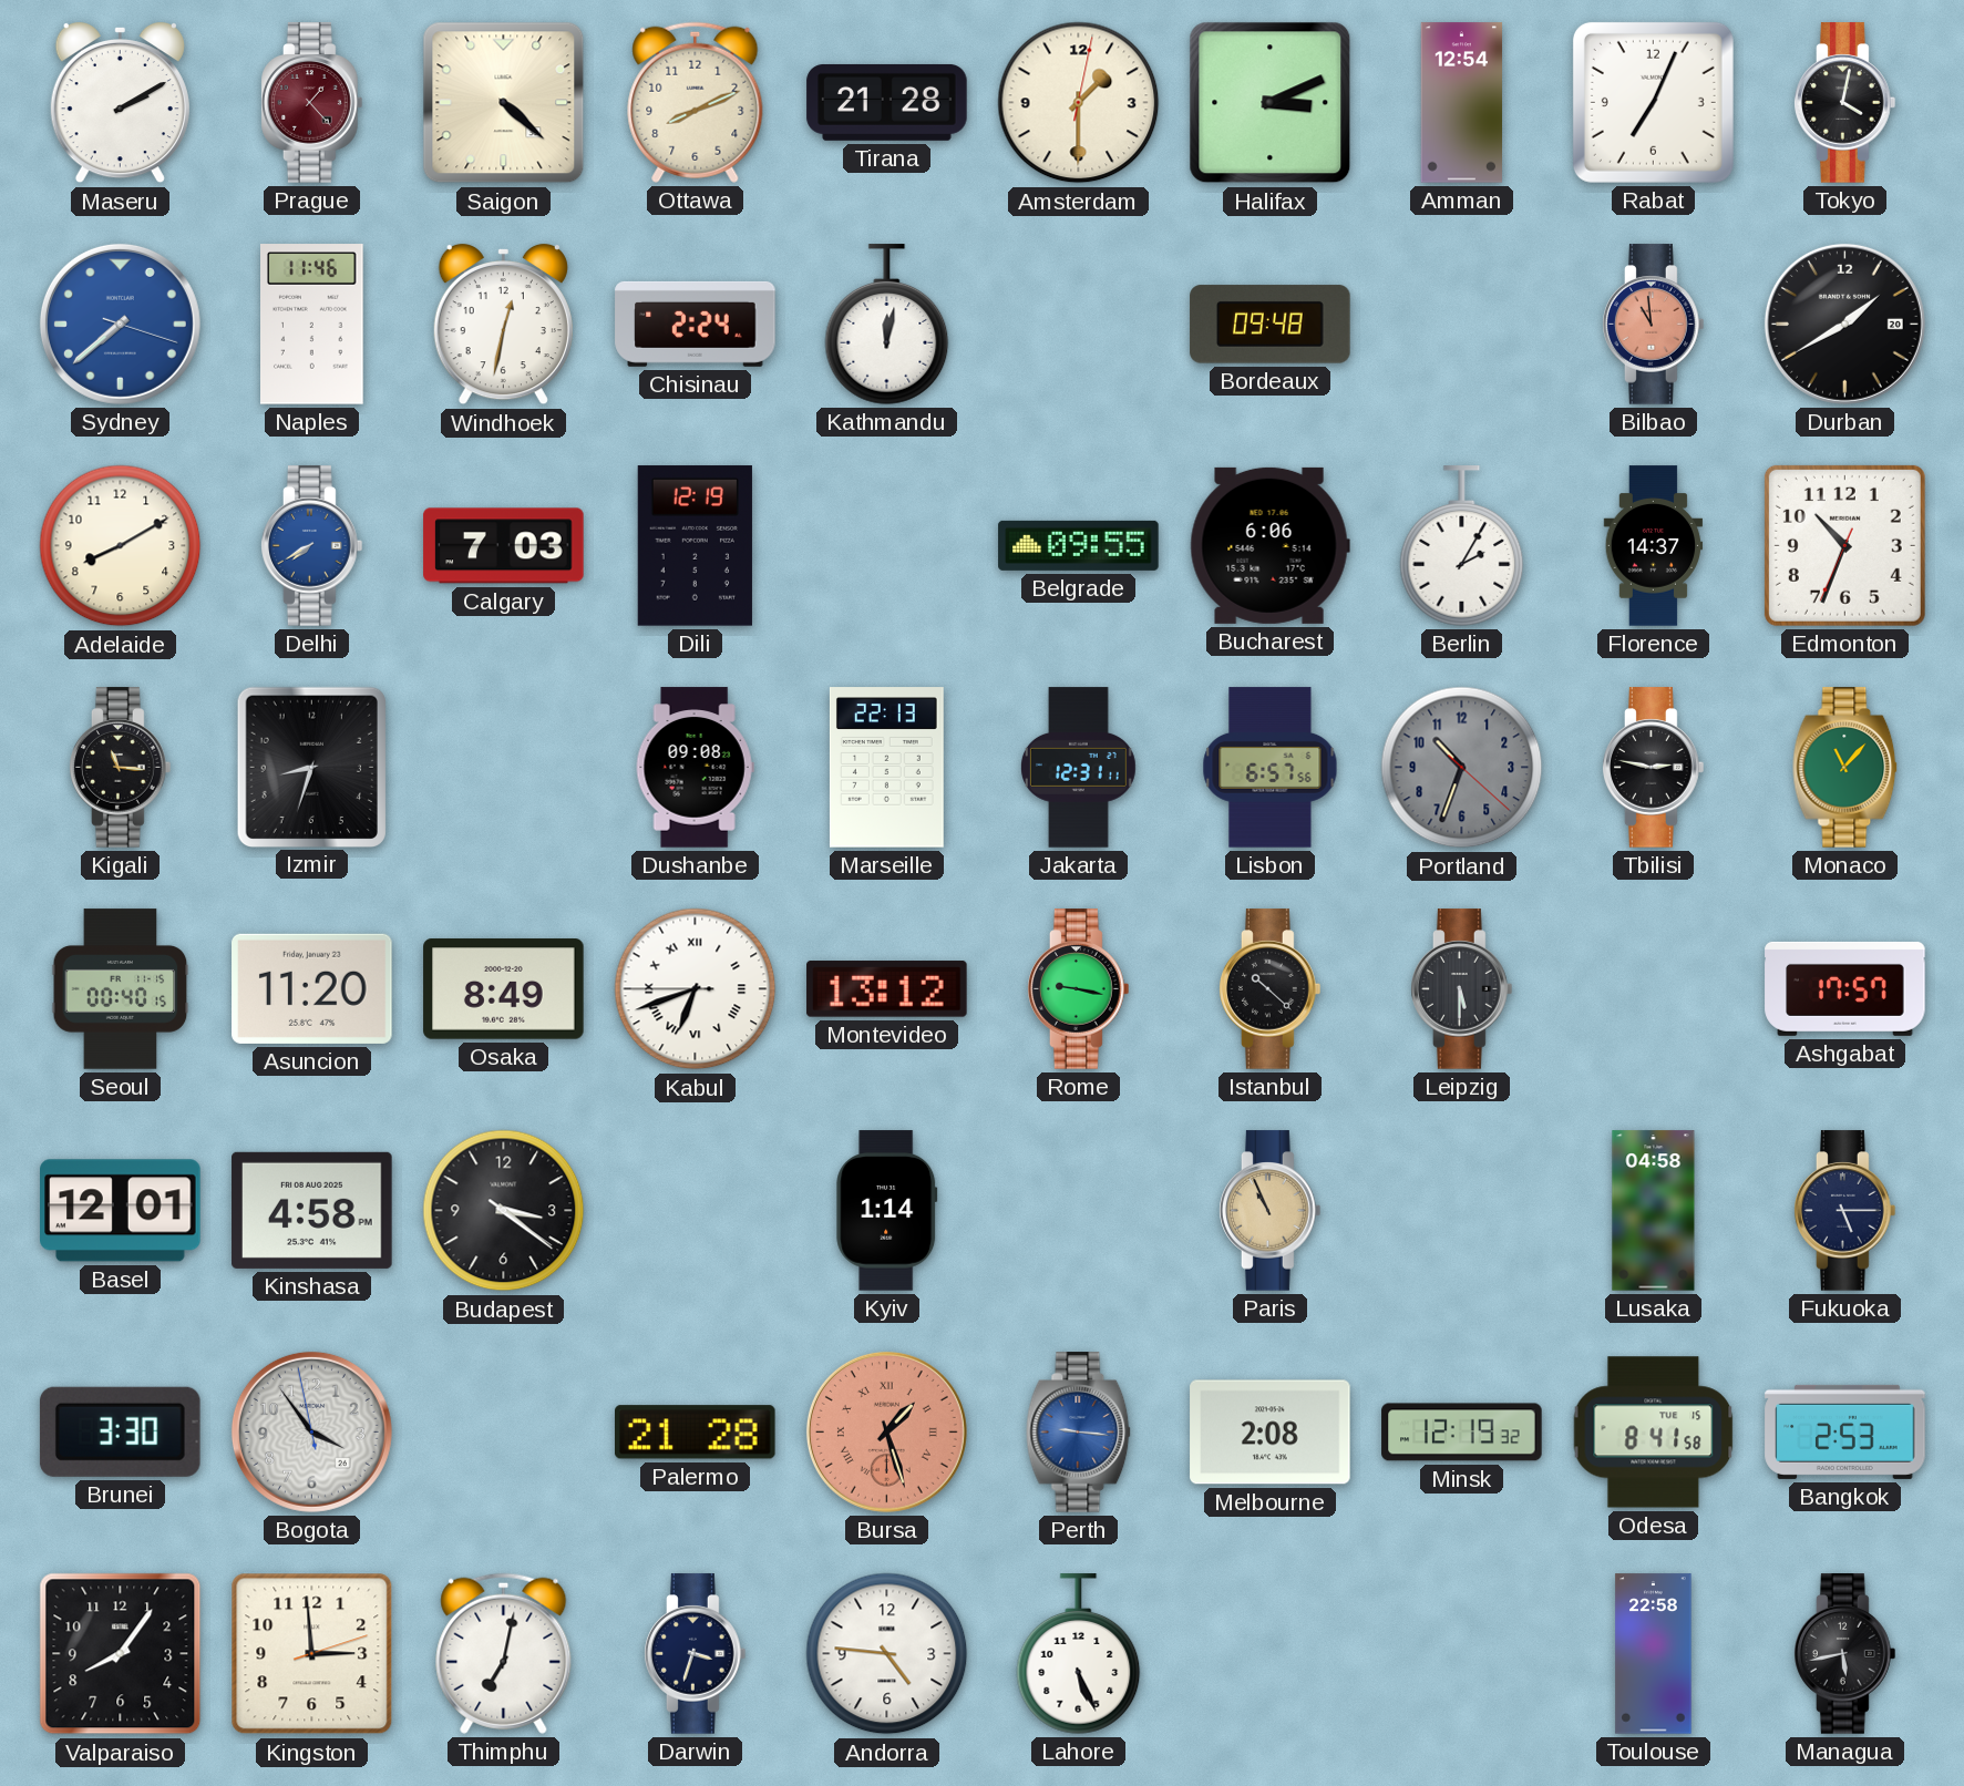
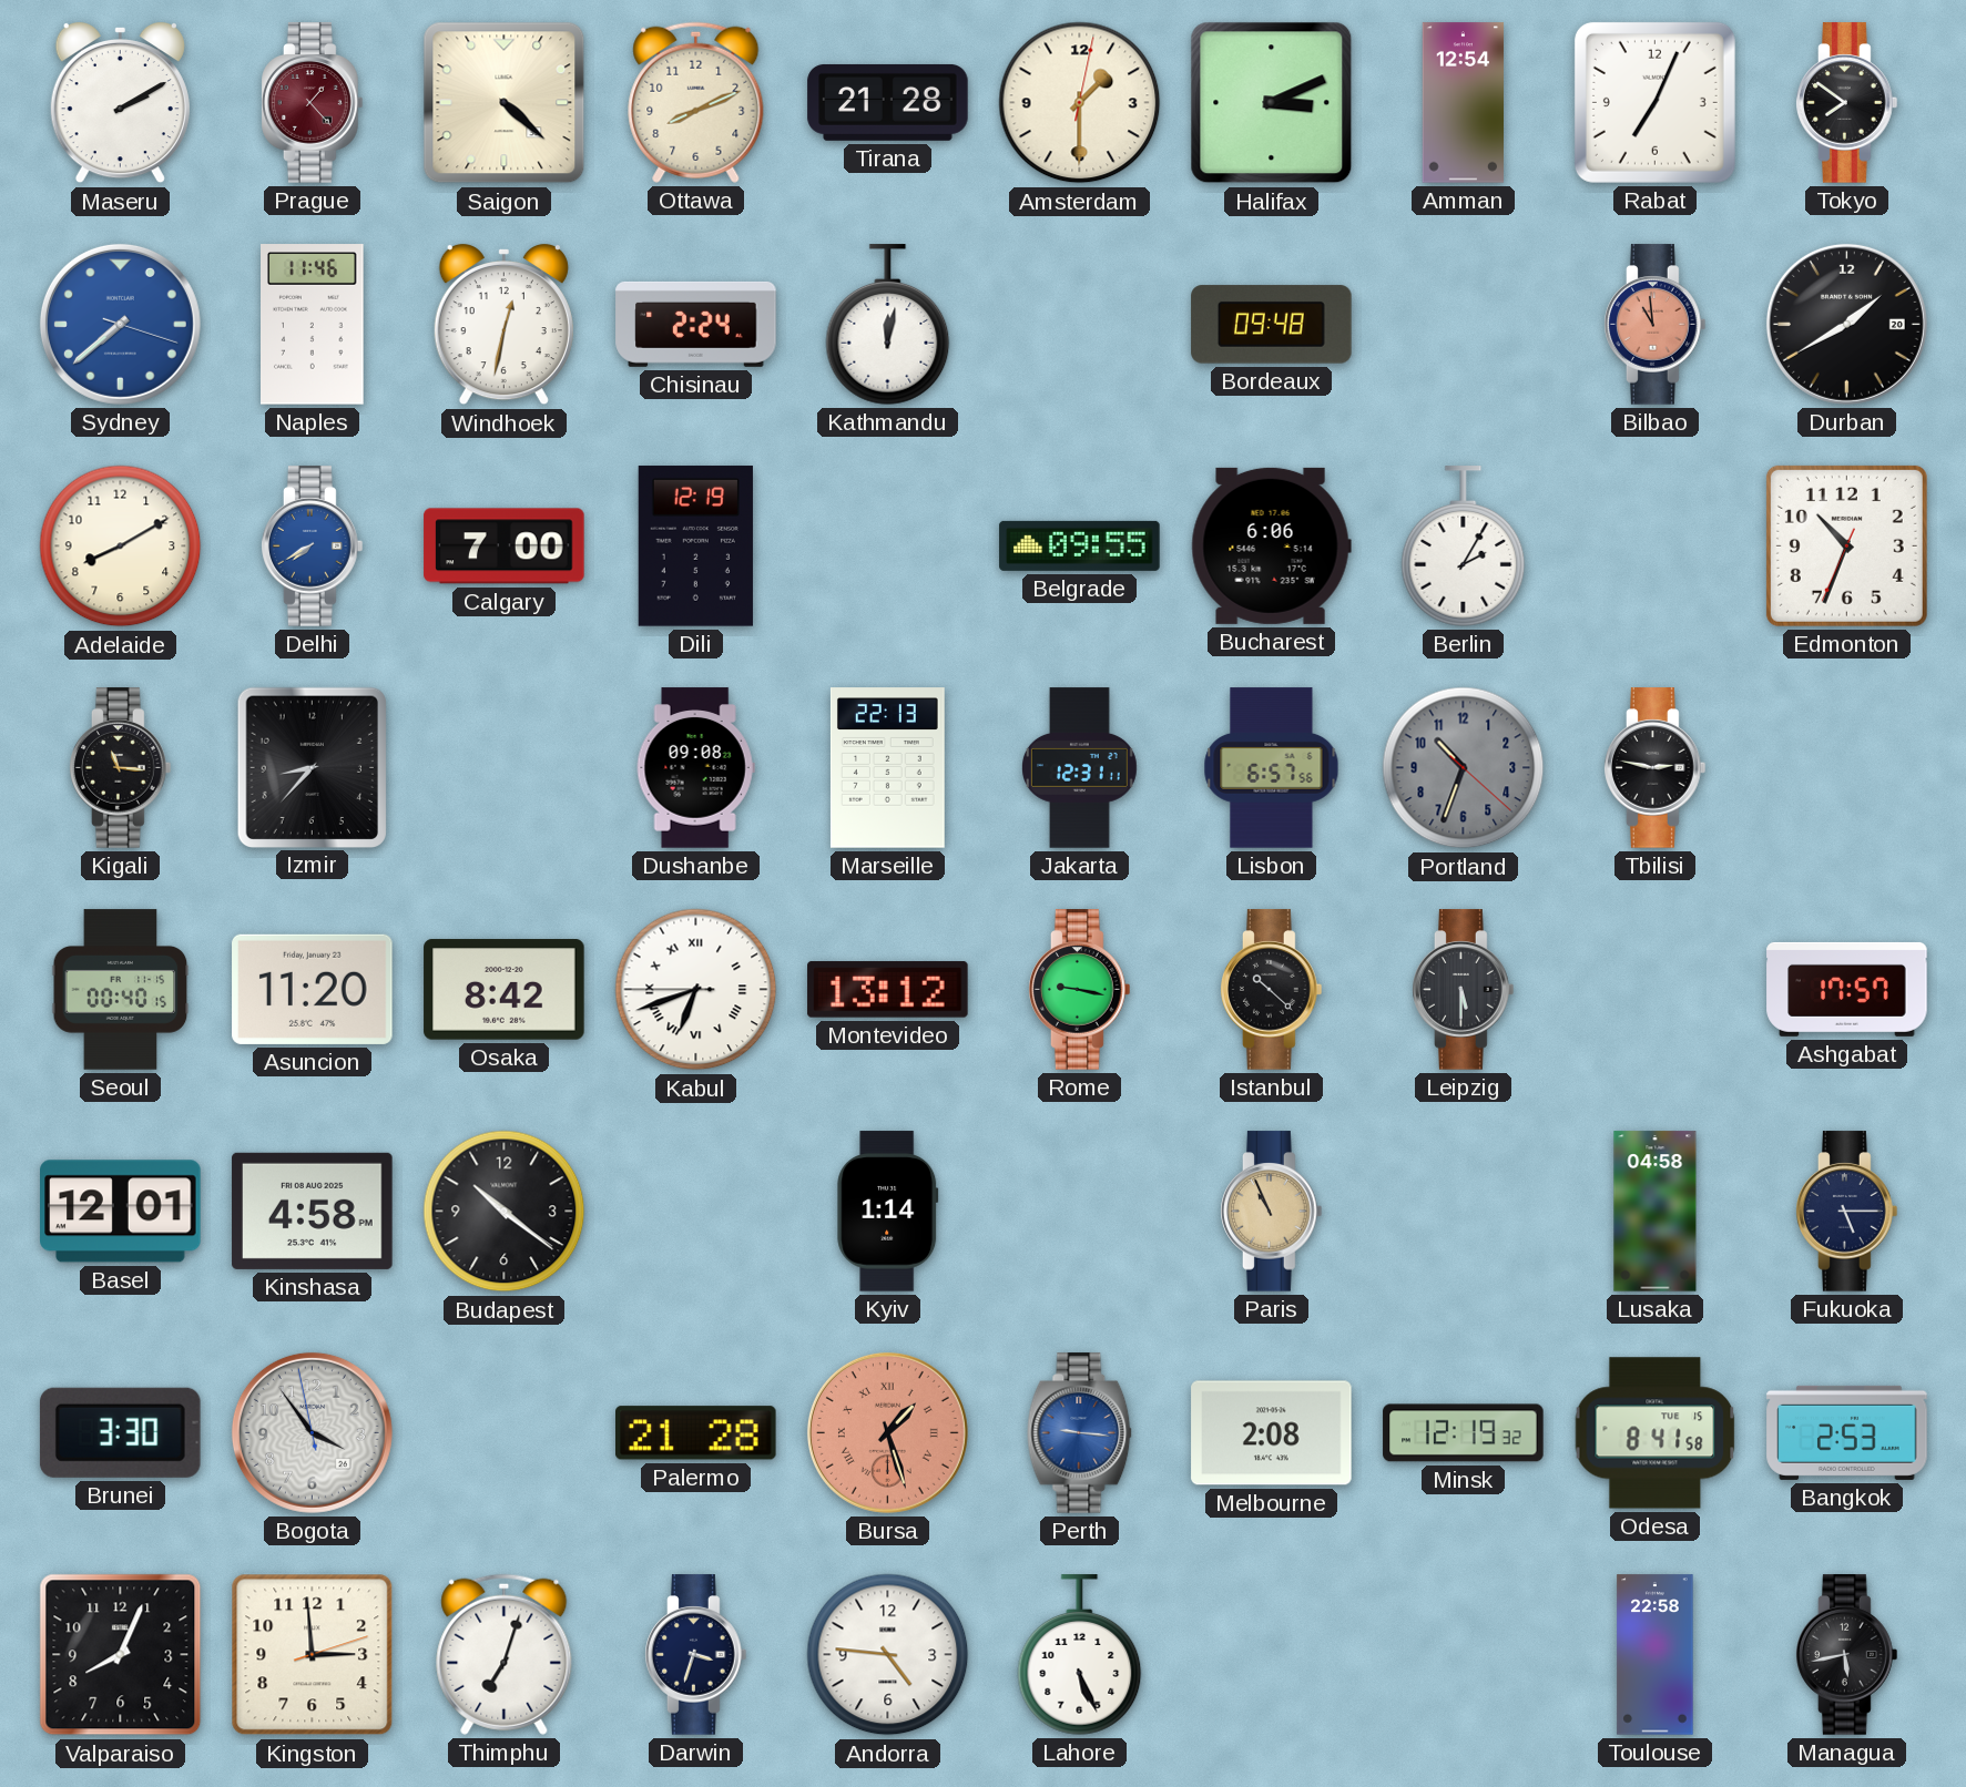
Tokyo: 4:02 -> 7:51 (1847, 103)
Calgary: 7:03 -> 7:00 (505, 547)
Florence: 14:37 -> none (1654, 546)
Izmir: 8:33 -> 8:37 (312, 767)
Monaco: 11:07 -> none (1845, 768)
Osaka: 8:49 -> 8:42 (505, 990)
Budapest: 3:21 -> 10:21 (505, 1212)
Valparaiso: 8:06 -> 8:04 (121, 1655)
Thimphu: 7:02 -> 7:03 (505, 1654)
